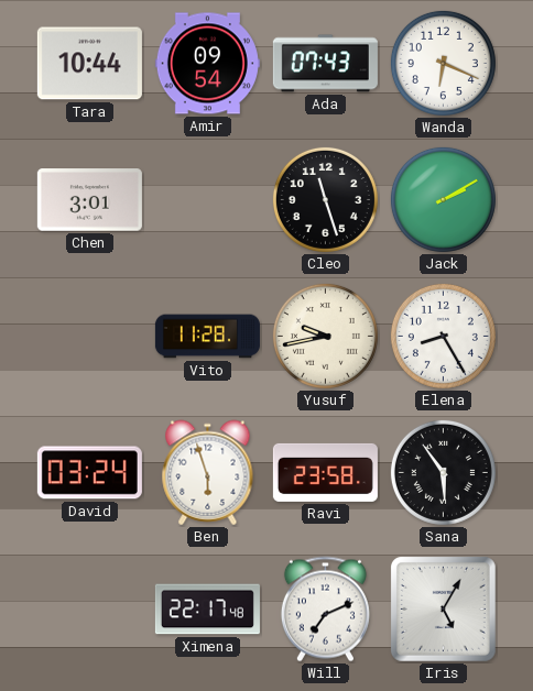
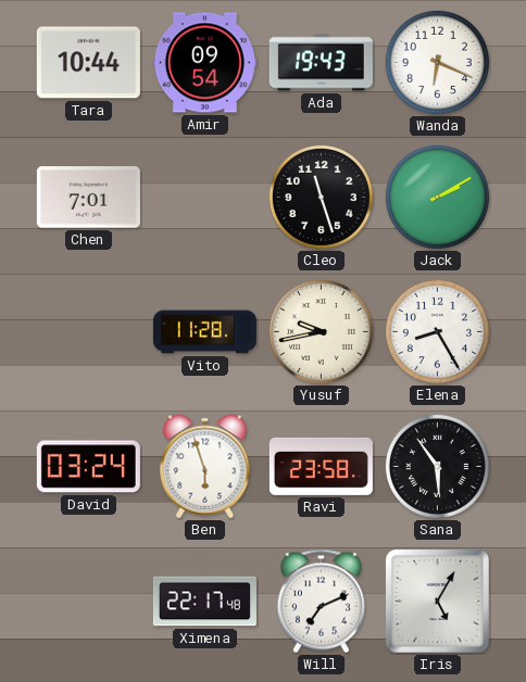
Ada: 07:43 -> 19:43 (321, 63)
Chen: 3:01 -> 7:01 (88, 198)
